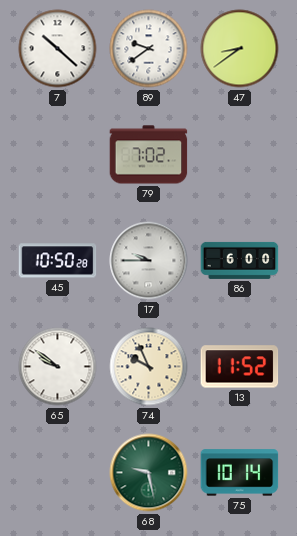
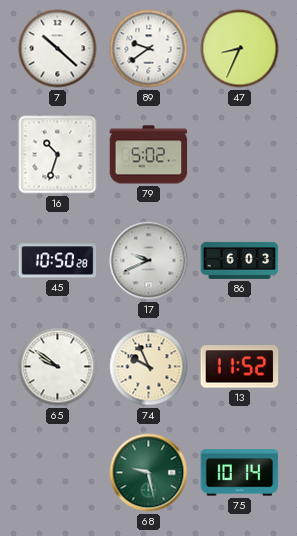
47: 8:39 -> 8:34 (240, 49)
16: none -> 10:33 (58, 155)
79: 7:02 -> 5:02 (149, 155)
17: 9:45 -> 9:41 (149, 261)
86: 6:00 -> 6:03 (240, 260)
